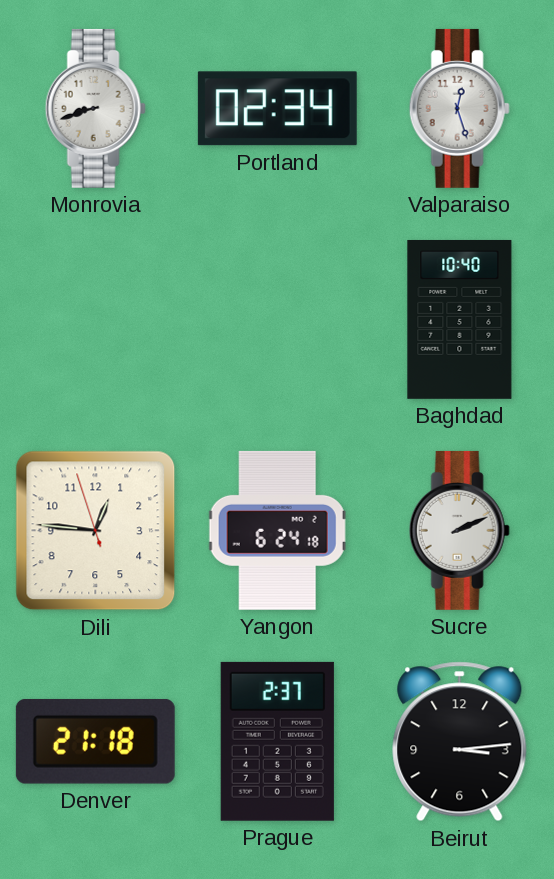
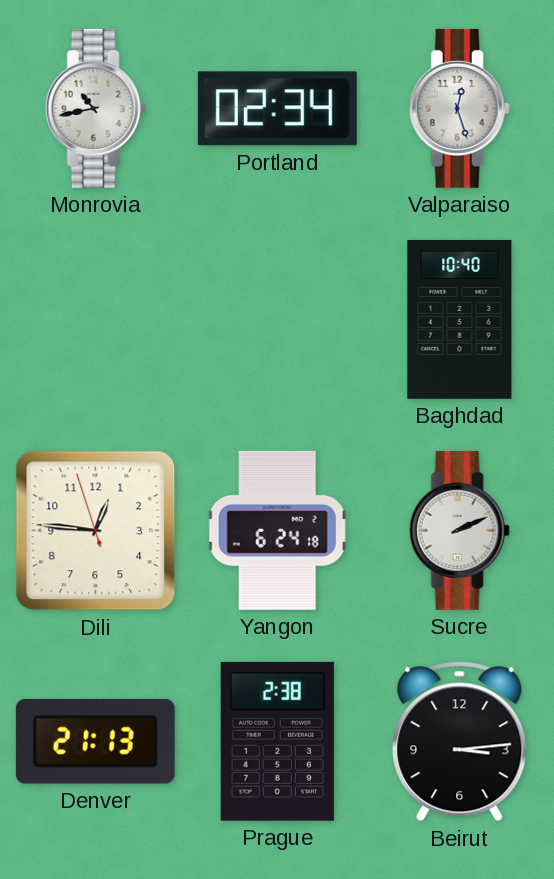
Monrovia: 8:42 -> 10:43 (95, 108)
Denver: 21:18 -> 21:13 (95, 741)
Prague: 2:37 -> 2:38 (277, 741)
